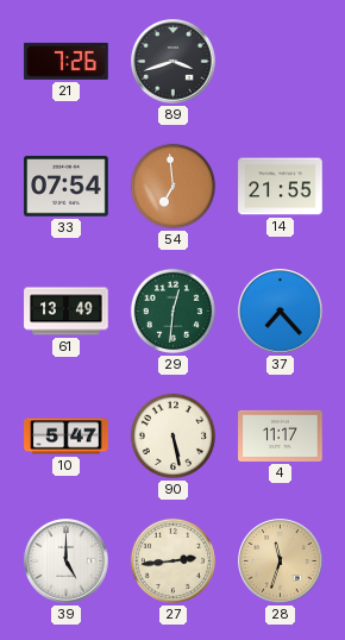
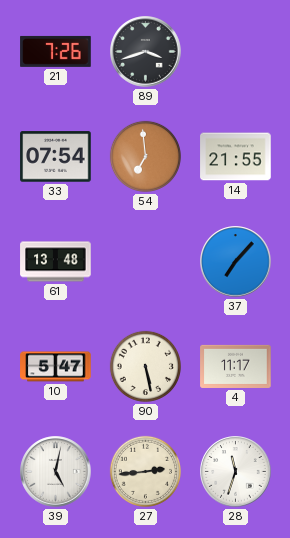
61: 13:49 -> 13:48 (56, 262)
29: 12:31 -> none (172, 310)
37: 7:23 -> 7:07 (236, 262)
39: 5:00 -> 5:02 (56, 472)
28 dial: champagne -> white (236, 472)
